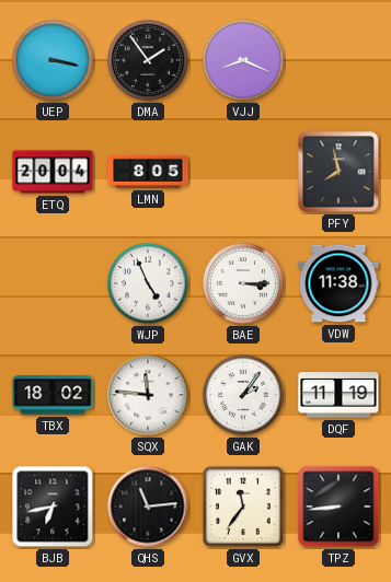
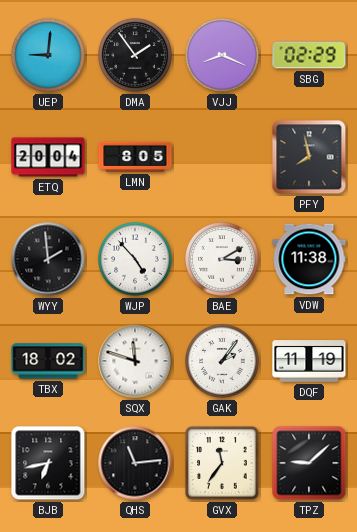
UEP: 3:17 -> 9:01 (48, 55)
SBG: none -> 02:29 (309, 55)
WYY: none -> 1:59 (48, 259)
WJP: 4:56 -> 4:53 (135, 259)
BAE: 3:15 -> 3:10 (222, 259)
SQX: 11:46 -> 11:48 (135, 361)
TPZ: 8:44 -> 9:08 (309, 463)
